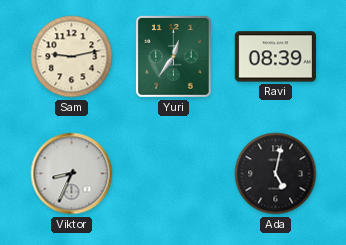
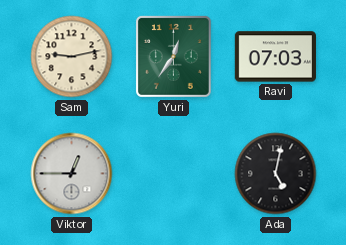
Ravi: 08:39 -> 07:03 (275, 57)
Viktor: 8:34 -> 12:45 (72, 174)
